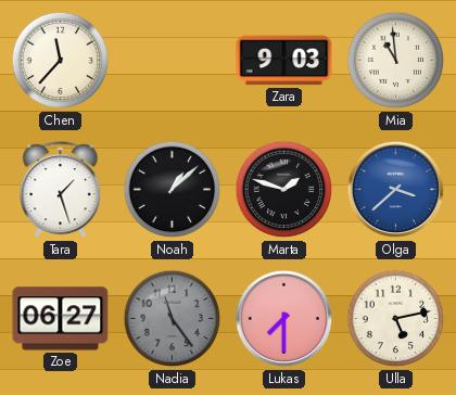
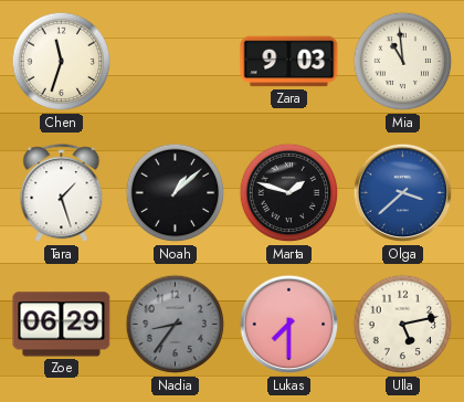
Chen: 11:37 -> 11:33 (62, 62)
Zoe: 06:27 -> 06:29 (62, 325)
Nadia: 11:24 -> 8:36 (176, 325)
